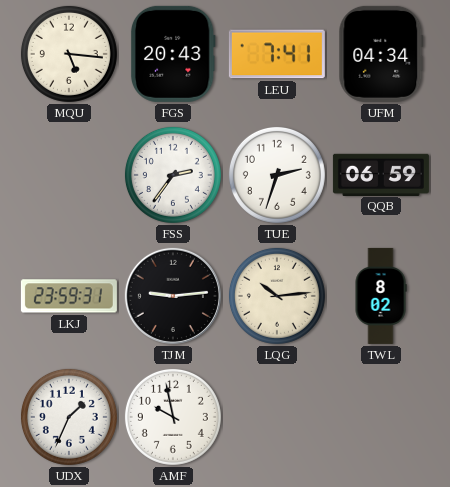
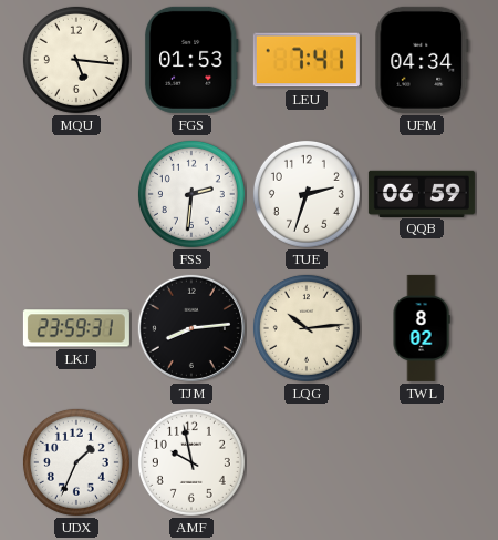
FGS: 20:43 -> 01:53 (191, 60)
FSS: 2:36 -> 2:31 (191, 194)
TJM: 9:14 -> 8:14 (191, 328)
